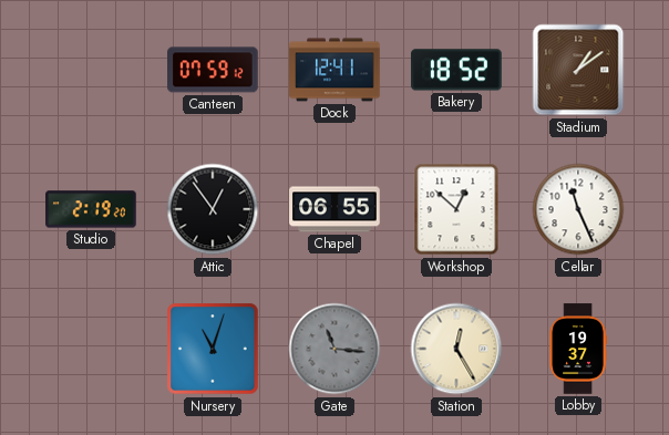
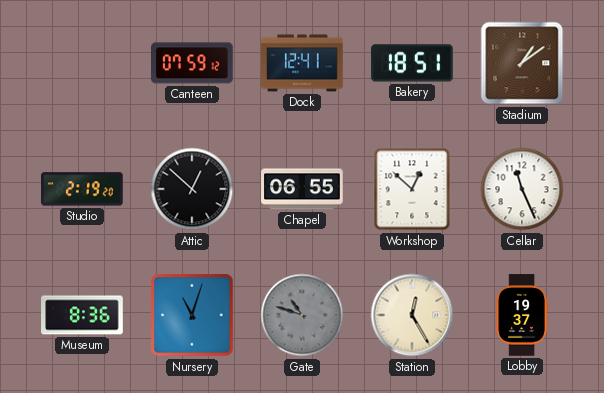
Bakery: 18:52 -> 18:51 (412, 63)
Attic: 12:54 -> 12:52 (192, 189)
Museum: none -> 8:36 (82, 315)
Gate: 11:16 -> 10:48 (302, 315)
